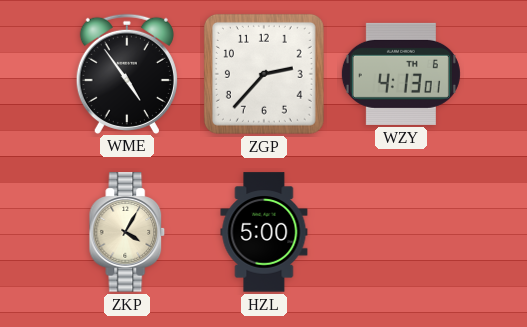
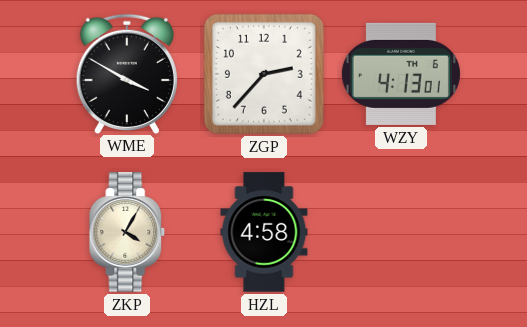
WME: 4:54 -> 3:50 (127, 73)
HZL: 5:00 -> 4:58 (264, 232)
